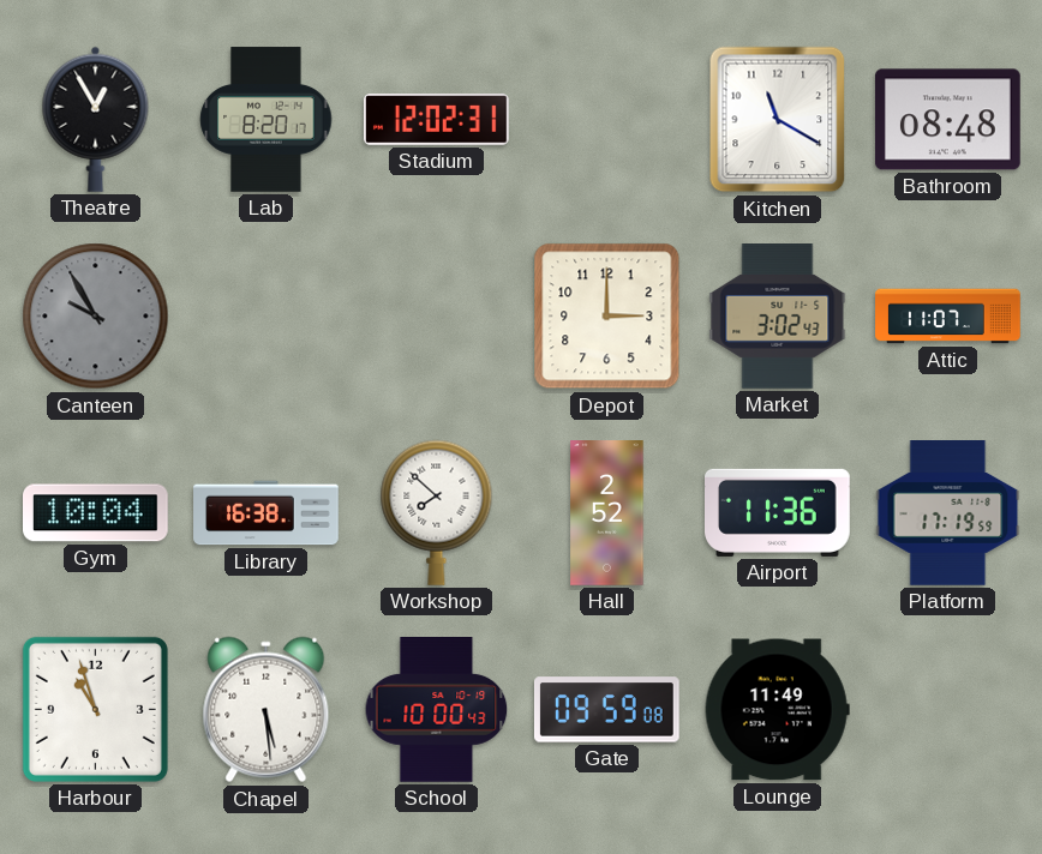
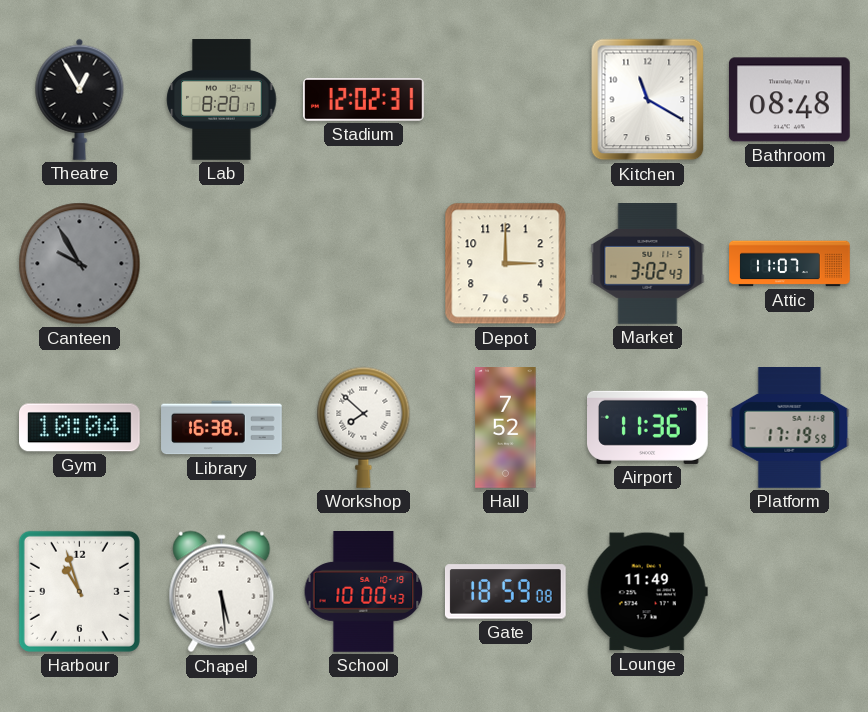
Hall: 2:52 -> 7:52 (506, 428)
Gate: 09:59 -> 18:59 (506, 592)
